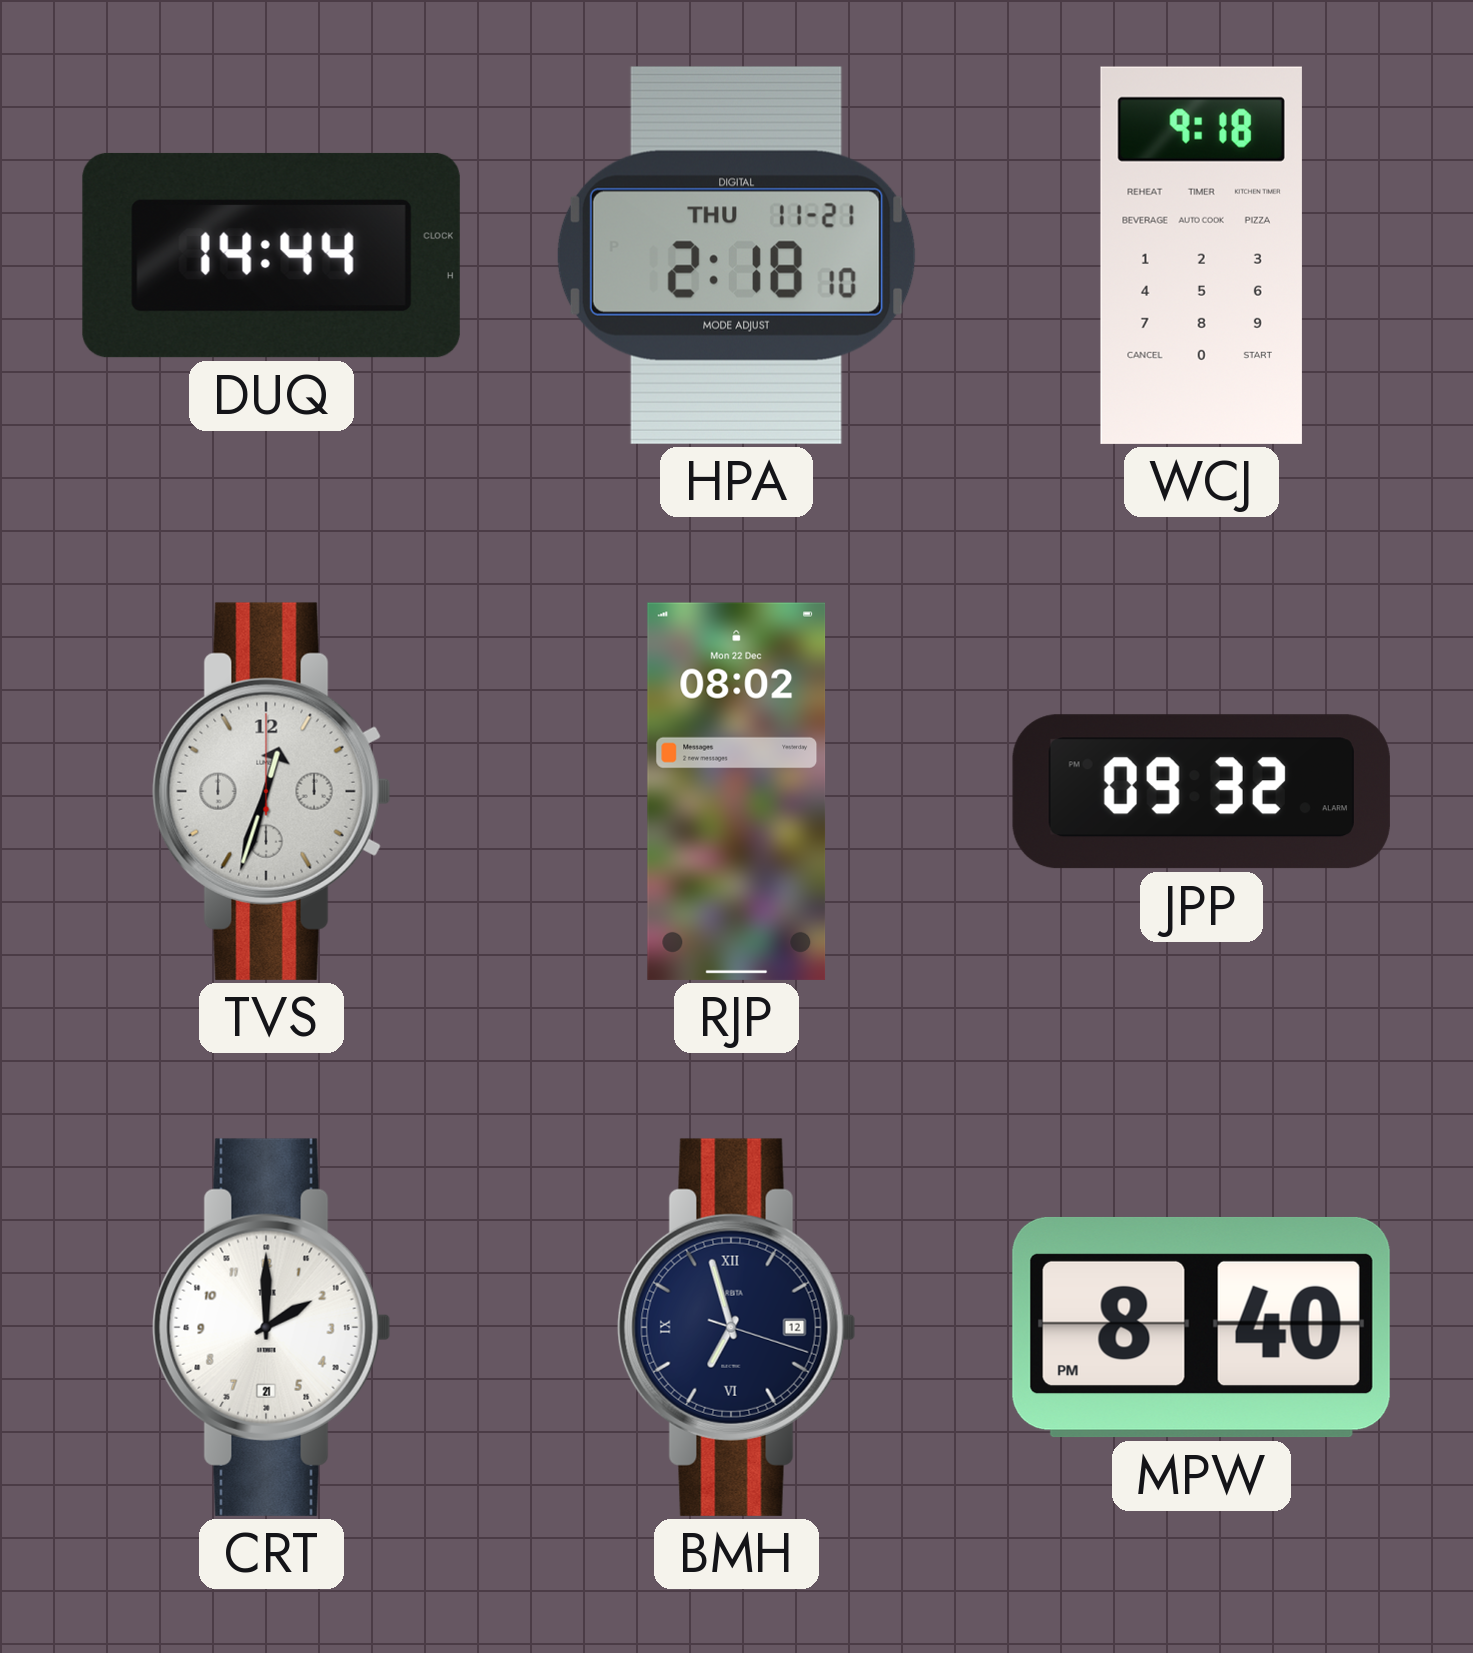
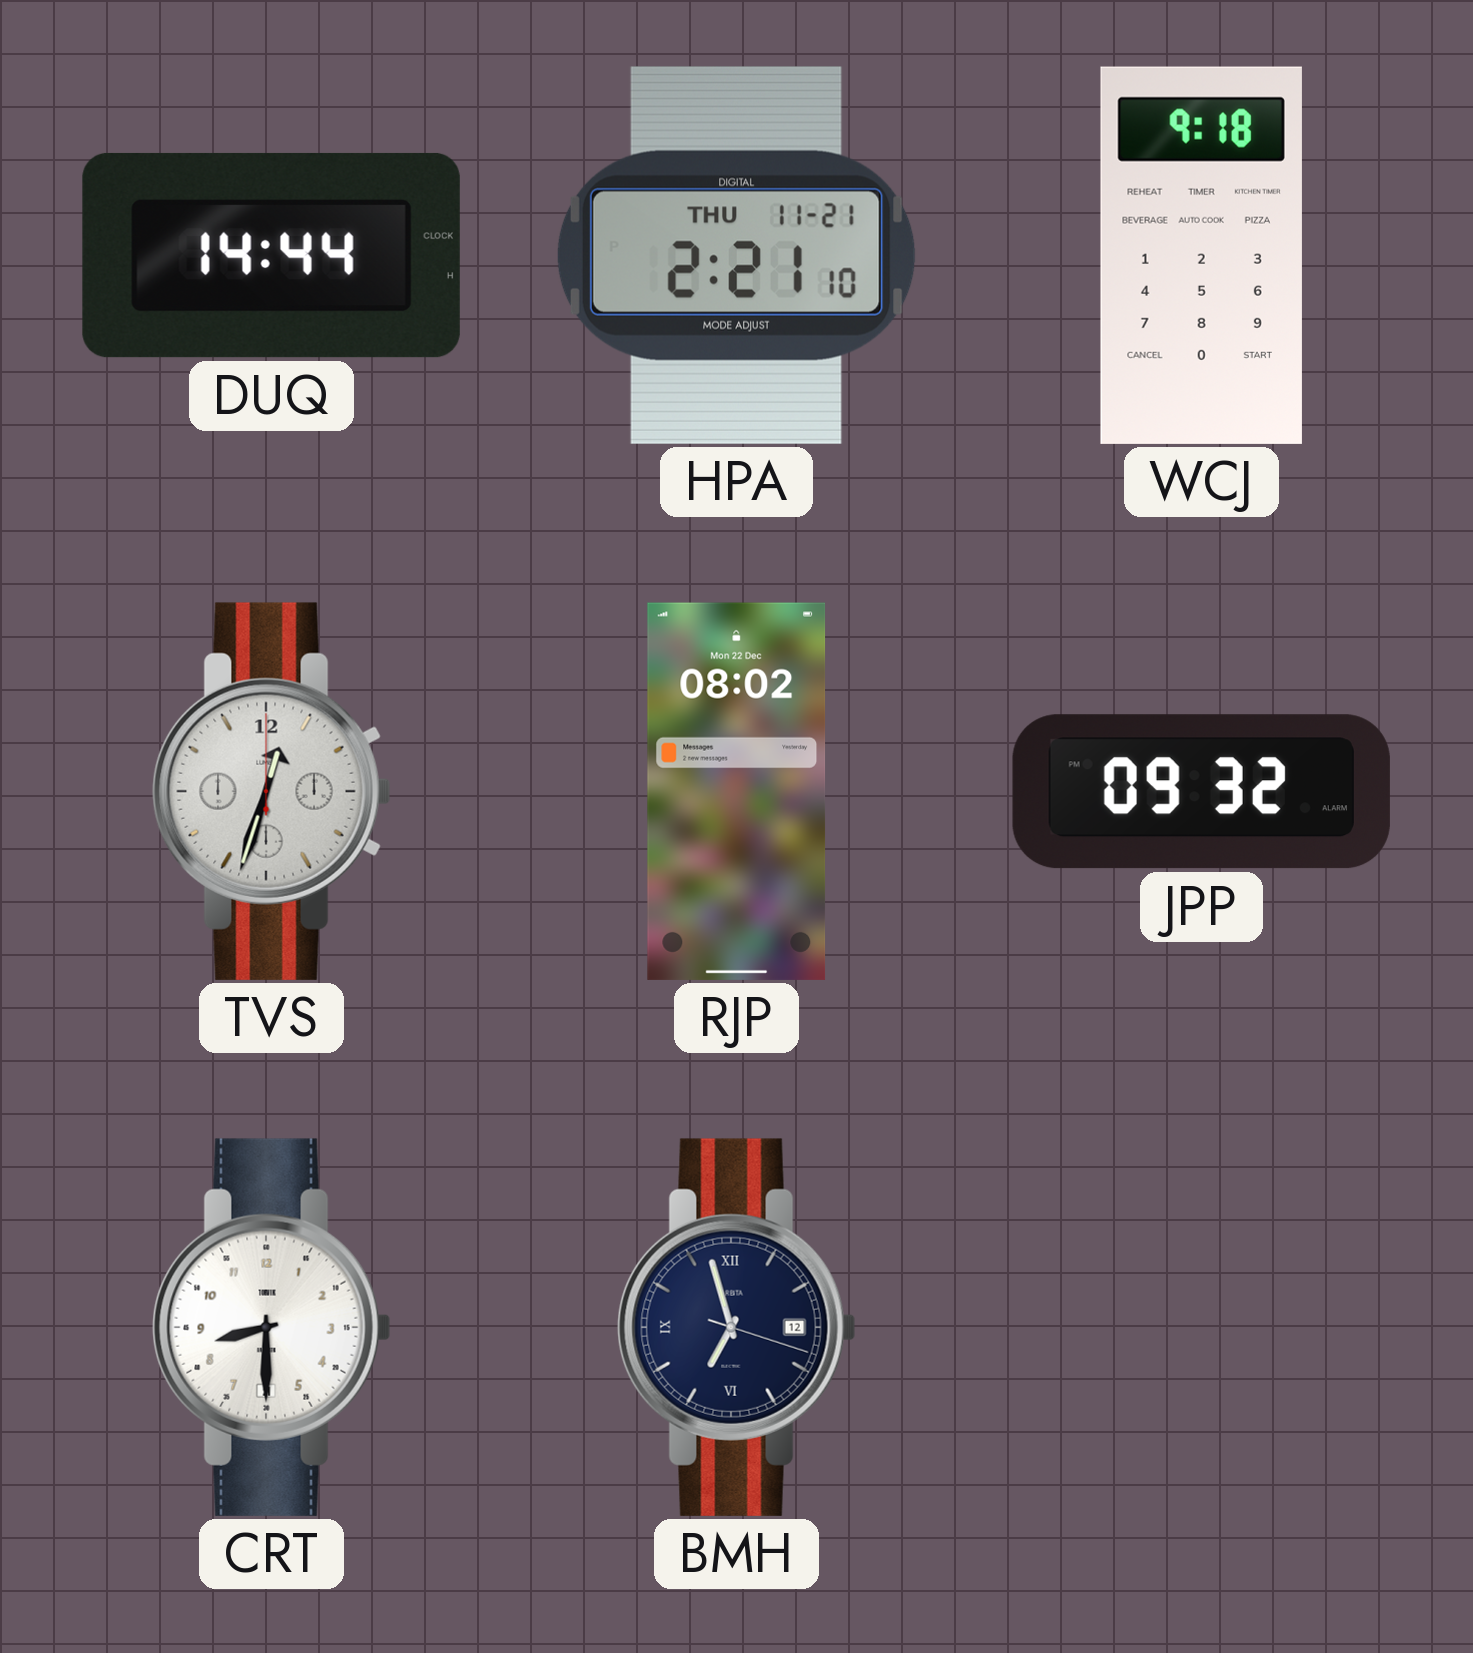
HPA: 2:18 -> 2:21 (736, 255)
CRT: 2:00 -> 8:30 (272, 1327)
MPW: 8:40 -> none (1201, 1327)
